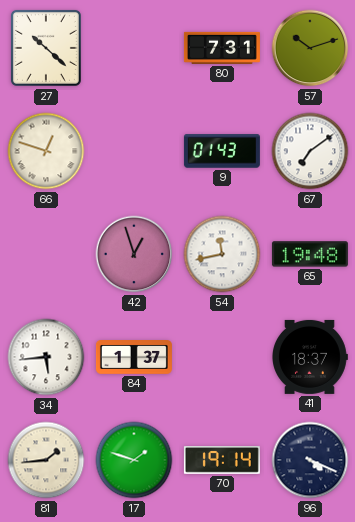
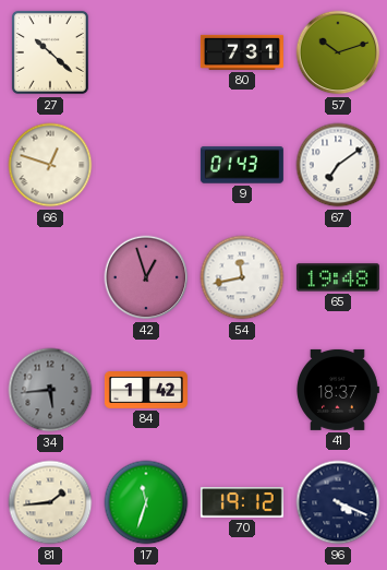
34 dial: white -> grey (50, 390)
84: 1:37 -> 1:42 (146, 391)
17: 1:48 -> 11:33 (146, 502)
70: 19:14 -> 19:12 (242, 502)
